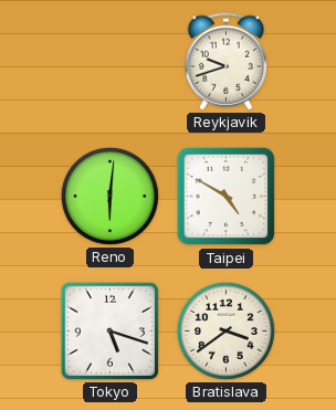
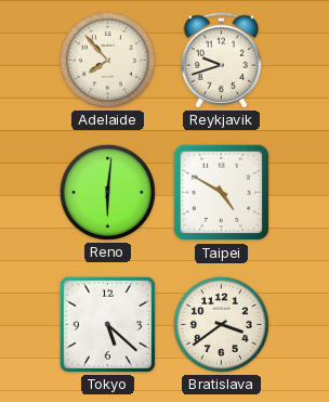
Adelaide: none -> 7:53 (107, 60)
Tokyo: 5:18 -> 5:22 (107, 324)
